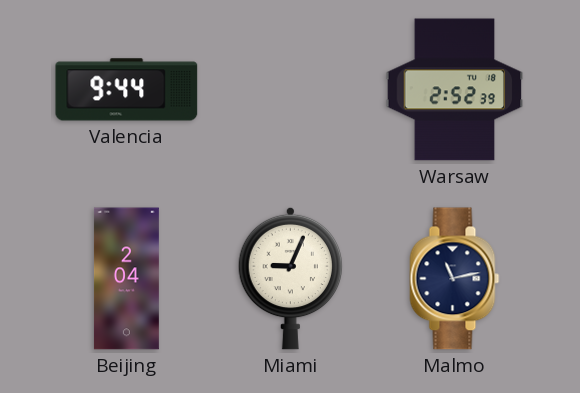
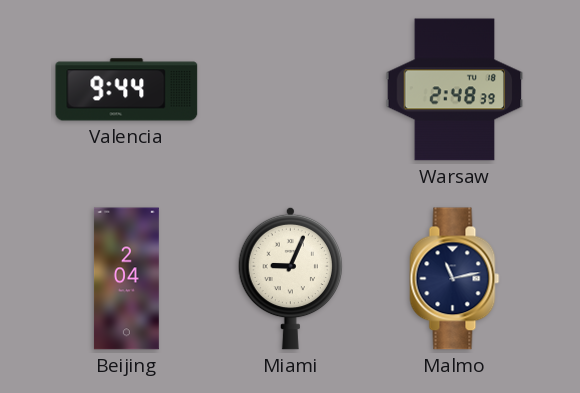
Warsaw: 2:52 -> 2:48 (455, 90)
